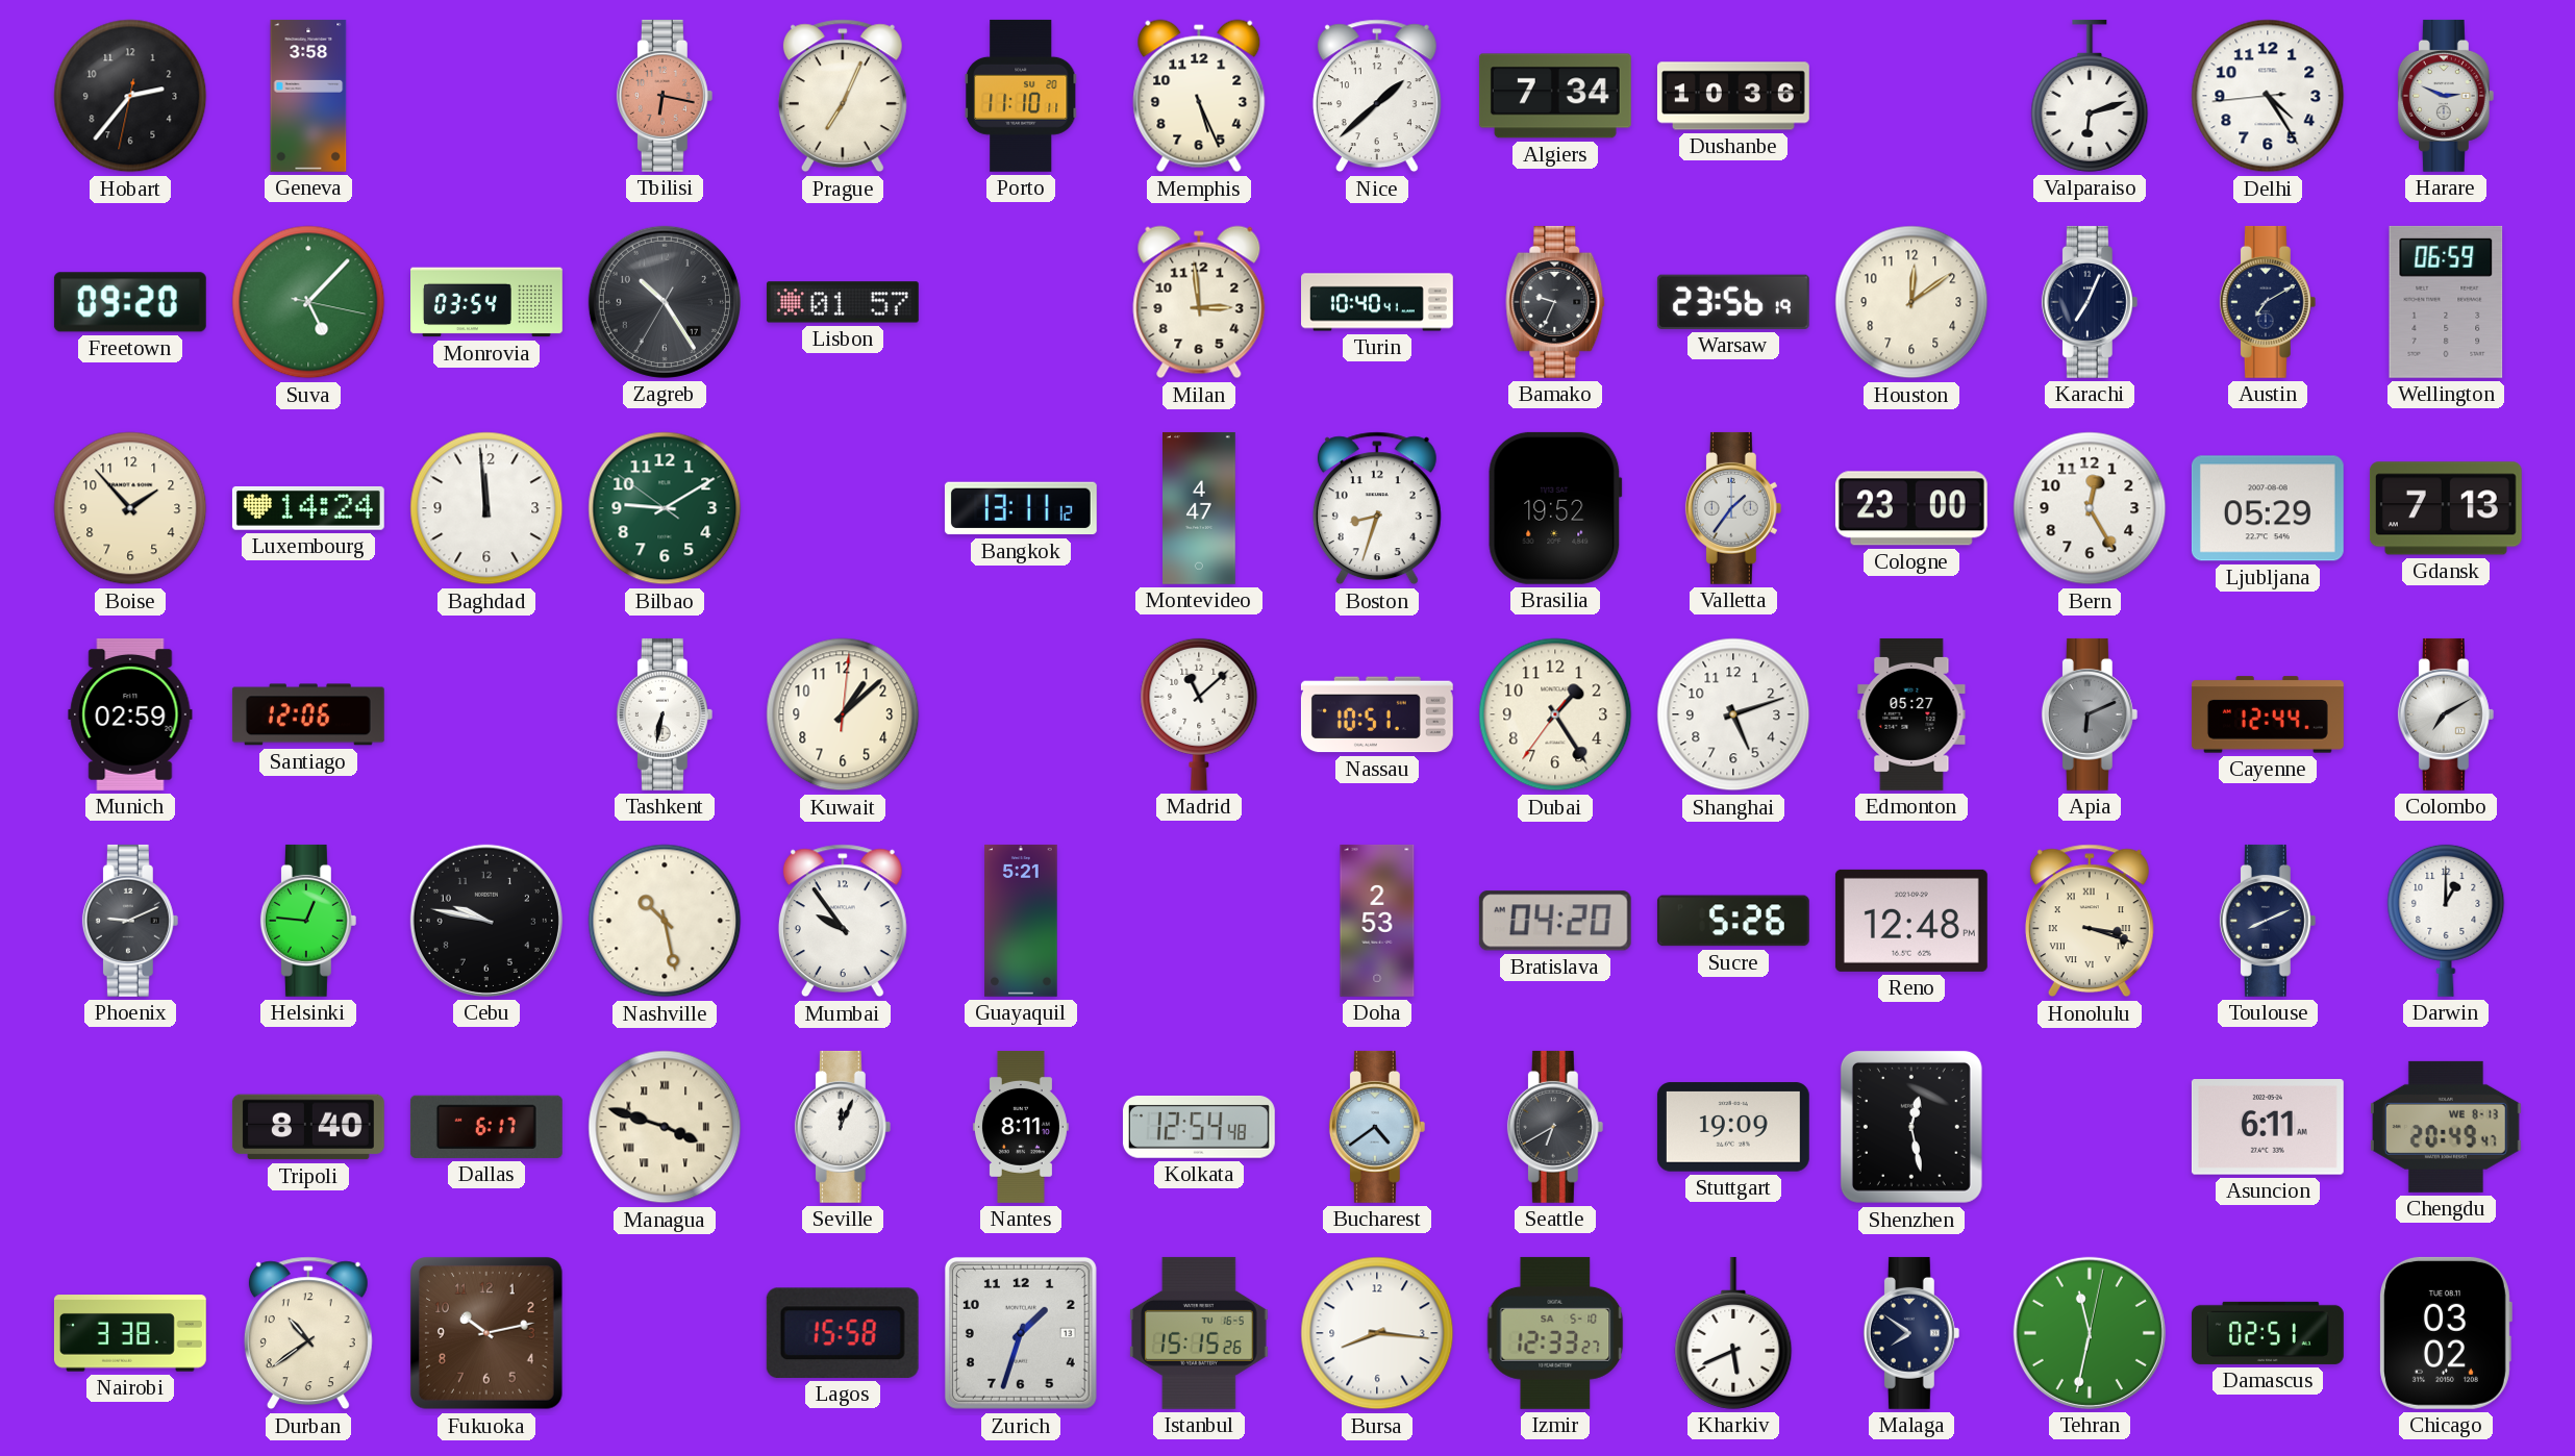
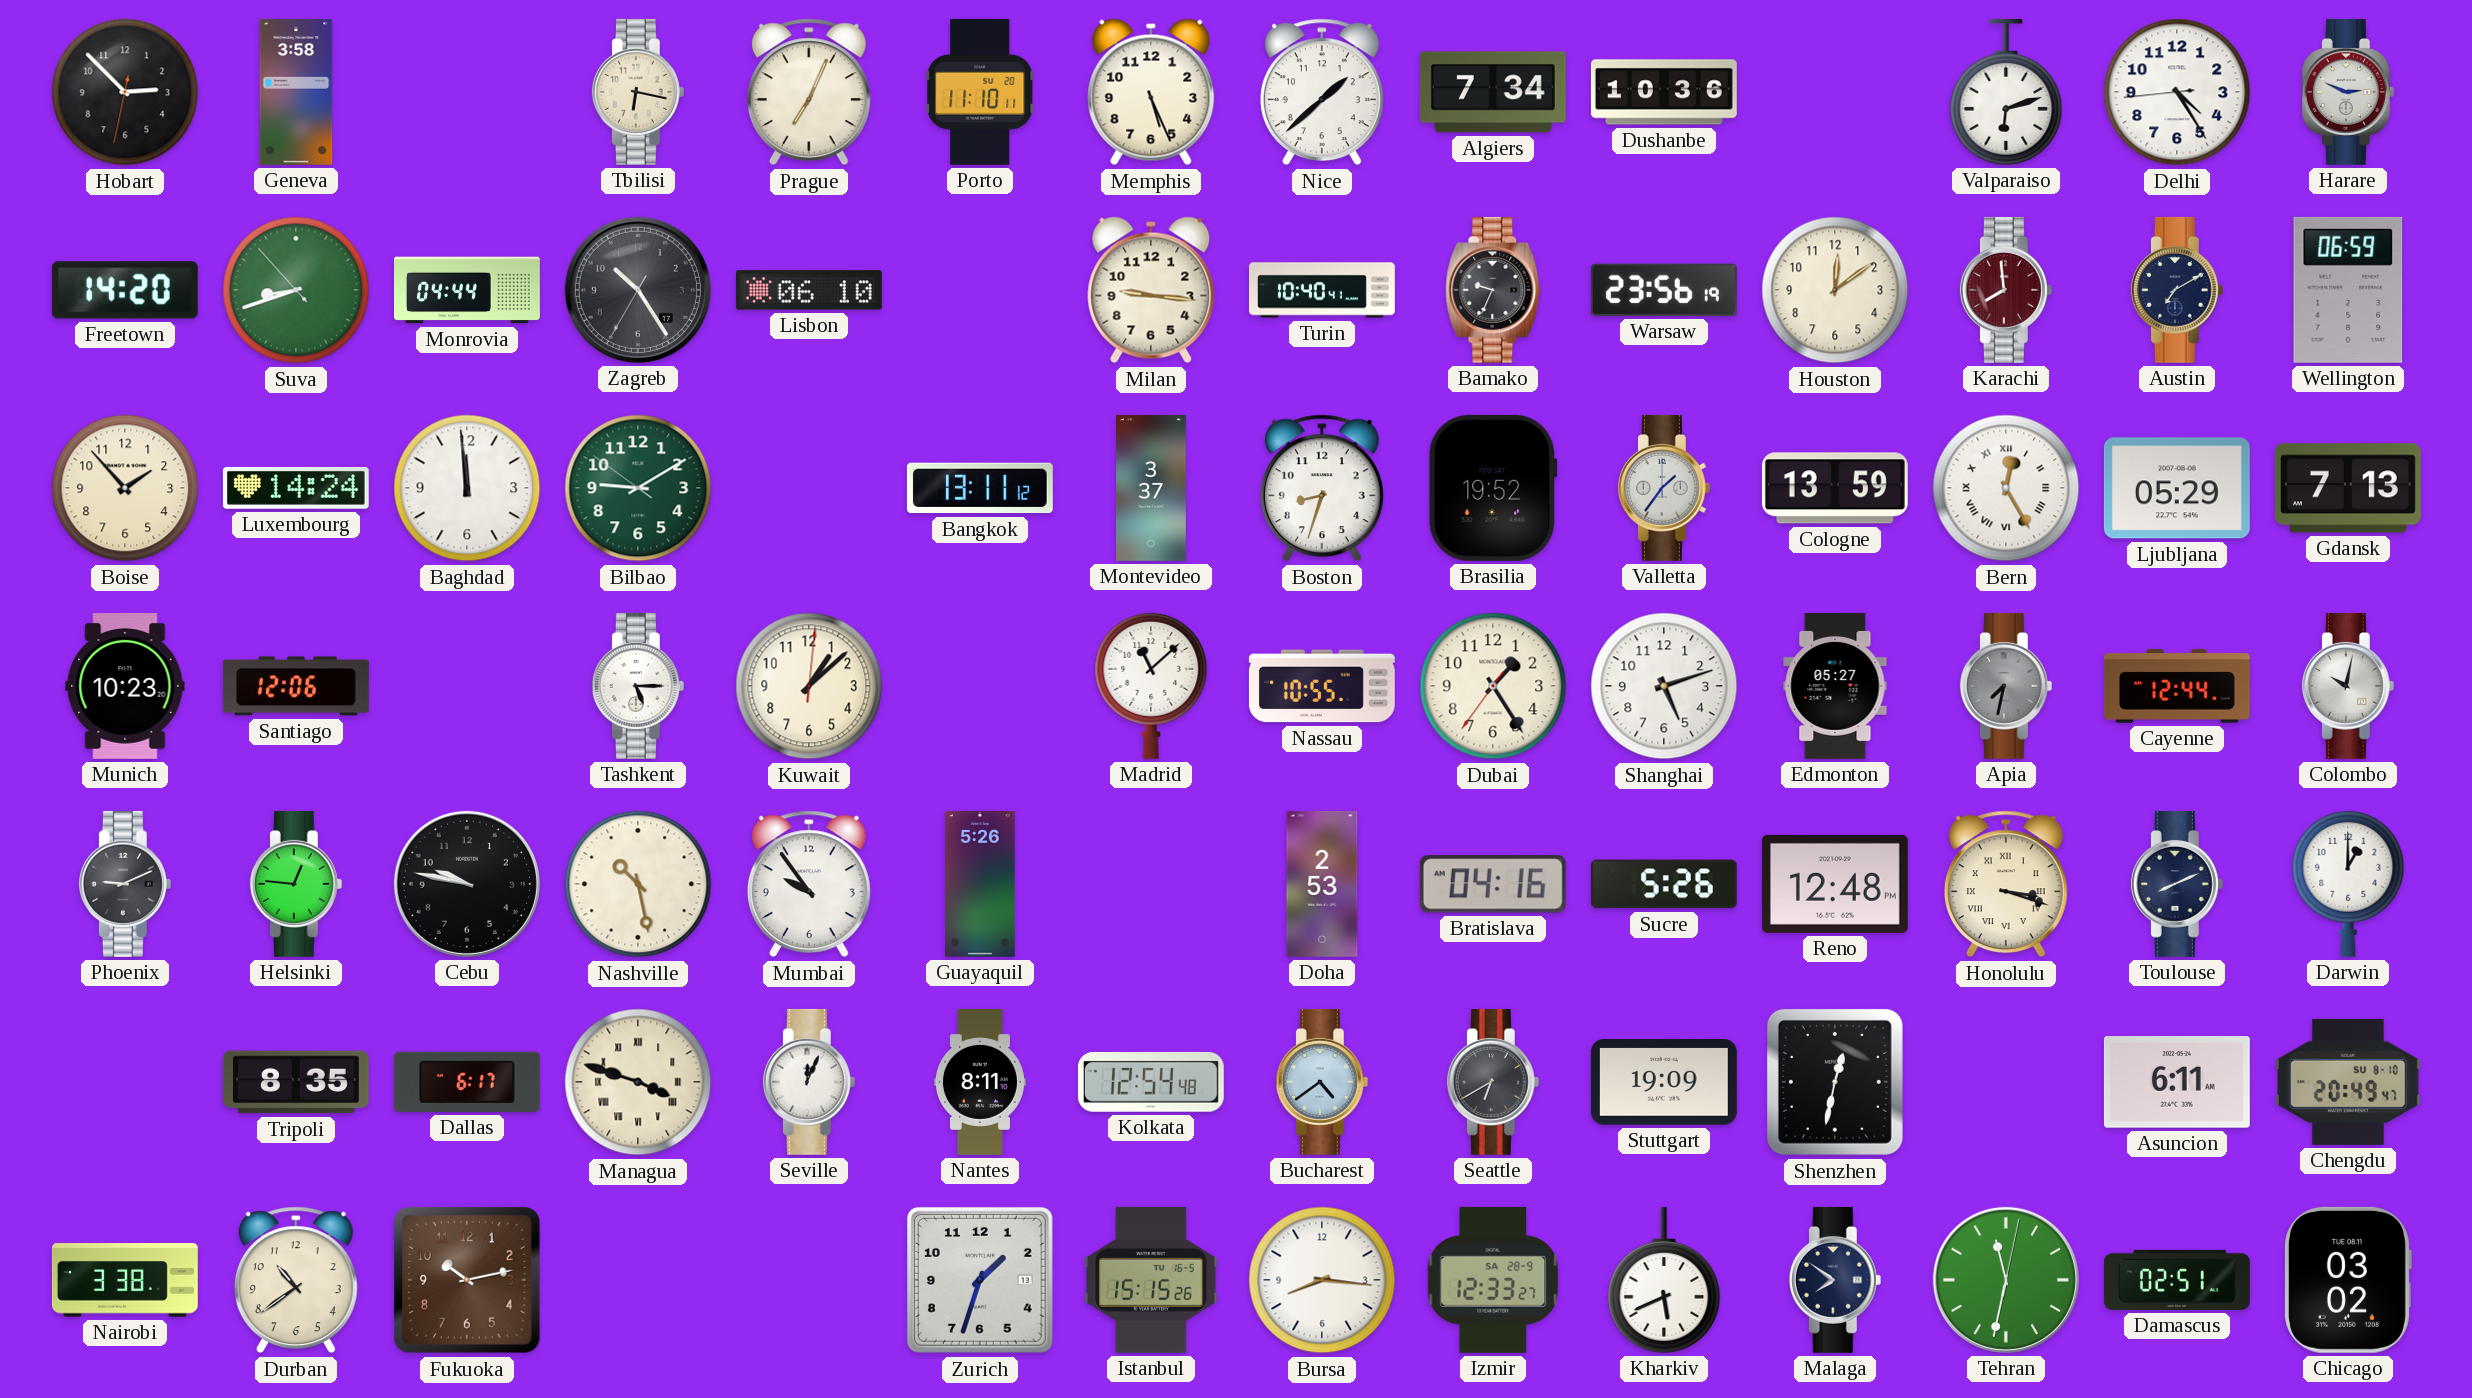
Hobart: 2:36 -> 2:52 (125, 92)
Tbilisi dial: salmon -> cream (638, 92)
Freetown: 09:20 -> 14:20 (125, 290)
Suva: 5:07 -> 8:41 (296, 290)
Monrovia: 03:54 -> 04:44 (468, 290)
Lisbon: 01:57 -> 06:10 (809, 290)
Milan: 2:59 -> 9:16 (1151, 290)
Karachi: 7:04 -> 7:59 (2006, 290)
Karachi dial: navy -> burgundy (2006, 290)
Montevideo: 4:47 -> 3:37 (1152, 488)
Cologne: 23:00 -> 13:59 (1835, 488)
Bern numerals: Arabic -> Roman (2006, 488)
Munich: 02:59 -> 10:23 (125, 686)
Tashkent: 6:32 -> 5:15 (638, 686)
Nassau: 10:51 -> 10:55 (1322, 686)
Apia: 6:11 -> 7:32 (2006, 686)
Colombo: 7:10 -> 10:02 (2348, 686)
Guayaquil: 5:21 -> 5:26 (980, 884)
Bratislava: 04:20 -> 04:16 (1493, 884)
Tripoli: 8:40 -> 8:35 (296, 1082)
Shenzhen: 12:28 -> 12:32 (1835, 1082)
Chengdu date: WE 8-13 -> SU 8-10 (2348, 1082)
Lagos: 15:58 -> none (843, 1333)
Izmir date: SA 5-10 -> SA 28-9 (1493, 1280)
